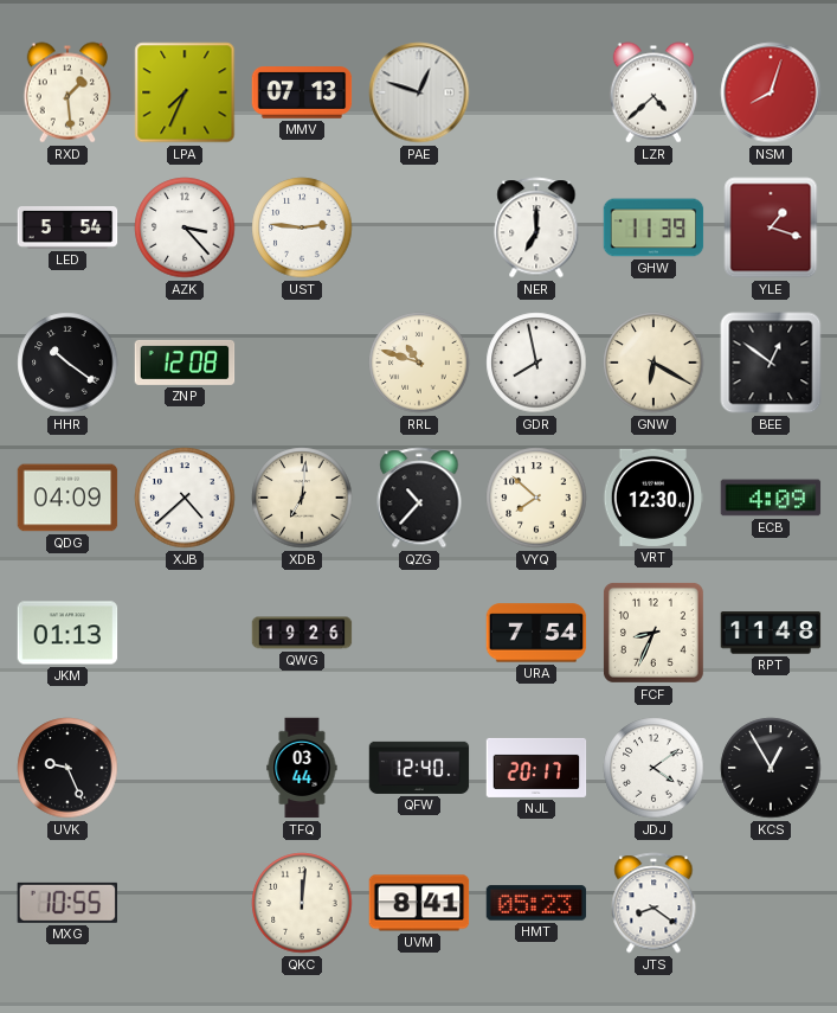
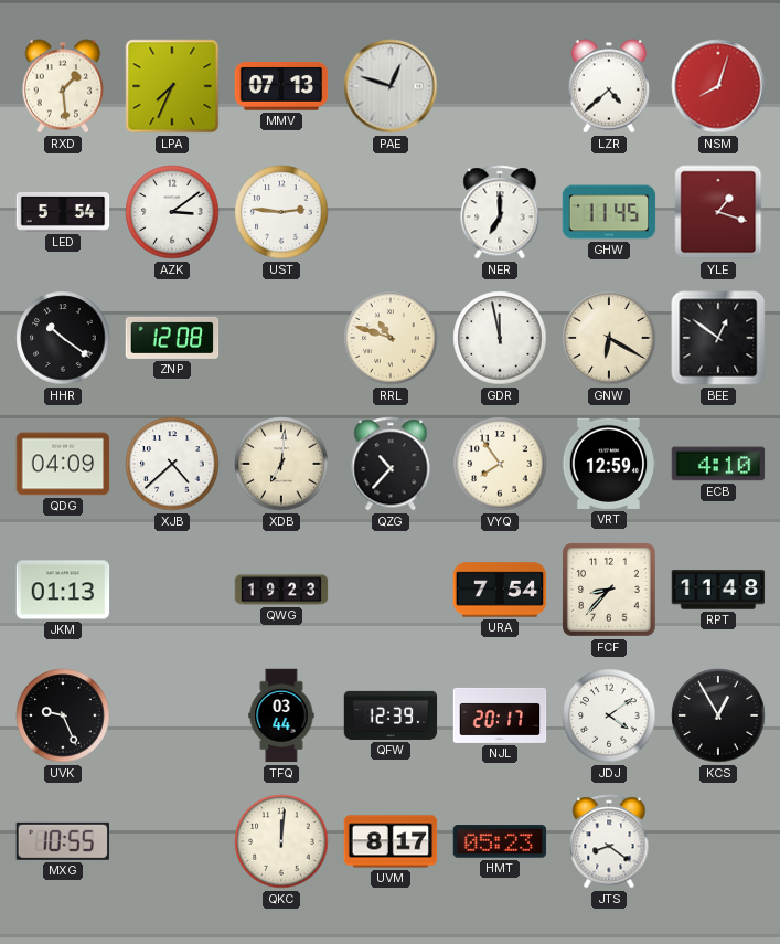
AZK: 3:23 -> 3:09 (172, 212)
GHW: 11:39 -> 11:45 (609, 212)
GDR: 7:58 -> 11:58 (500, 338)
VYQ: 7:52 -> 7:54 (500, 464)
VRT: 12:30 -> 12:59 (609, 464)
ECB: 4:09 -> 4:10 (718, 464)
QWG: 19:26 -> 19:23 (281, 590)
FCF: 8:34 -> 8:37 (609, 590)
QFW: 12:40 -> 12:39 (391, 715)
UVM: 8:41 -> 8:17 (391, 841)
